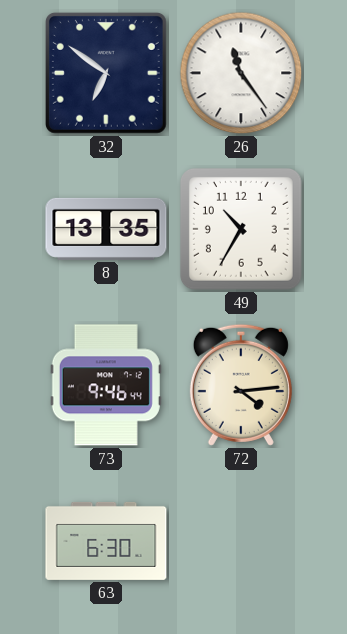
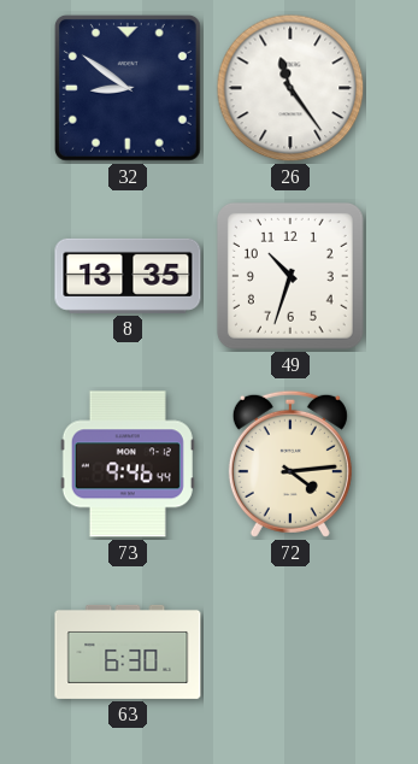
32: 6:51 -> 8:51 (128, 88)
49: 10:35 -> 10:33 (290, 276)
